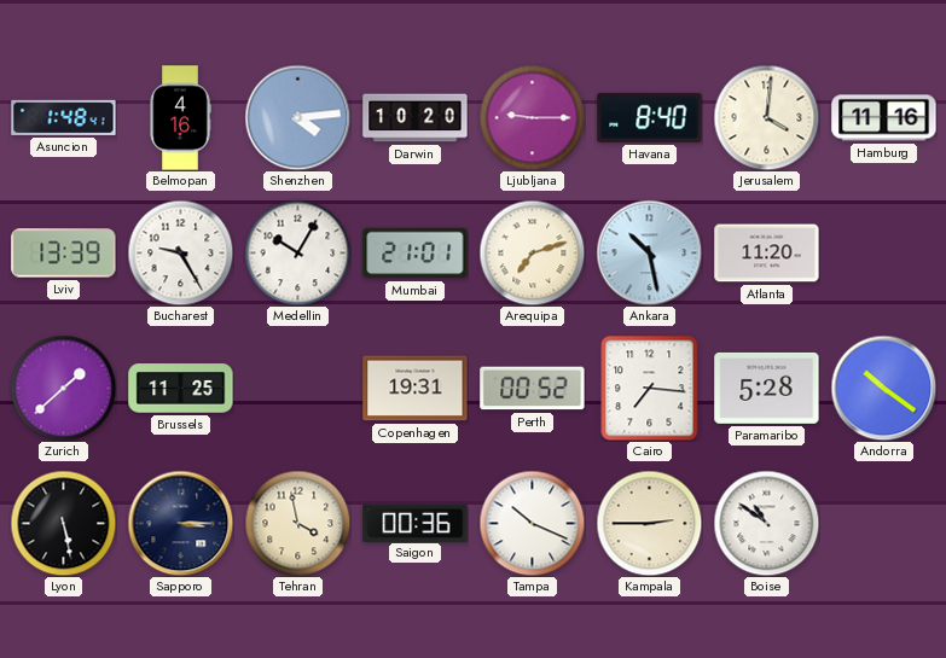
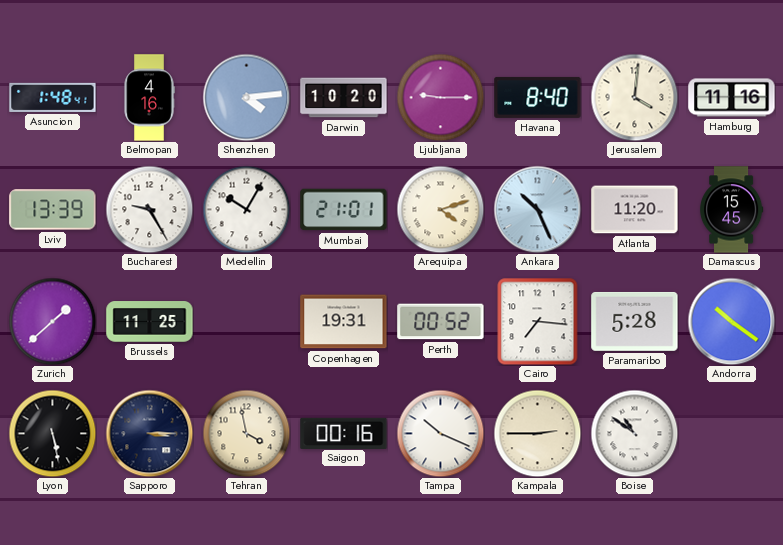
Arequipa: 7:12 -> 4:12 (440, 209)
Ankara: 10:28 -> 10:26 (537, 209)
Damascus: none -> 15:45 (731, 210)
Saigon: 00:36 -> 00:16 (344, 433)
